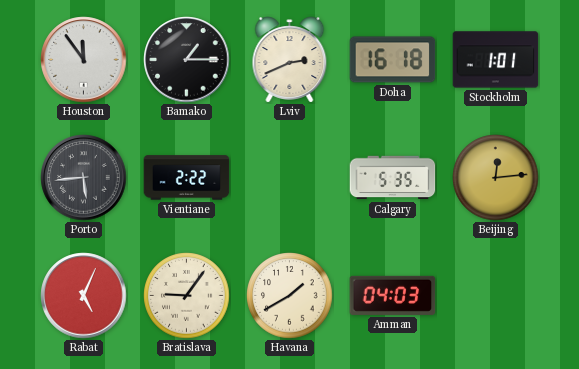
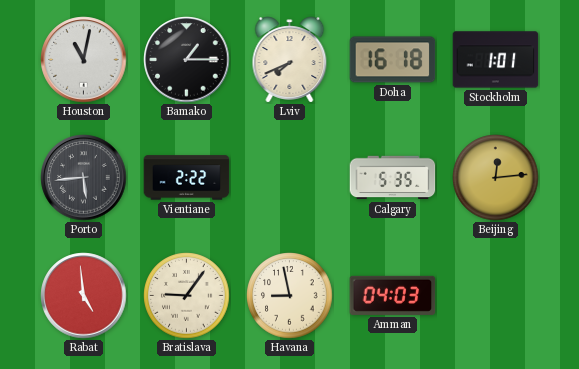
Houston: 11:54 -> 11:02 (84, 60)
Lviv: 2:41 -> 7:41 (290, 60)
Rabat: 5:04 -> 4:59 (84, 296)
Havana: 1:40 -> 8:58 (290, 296)
